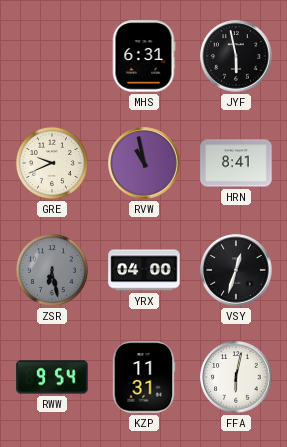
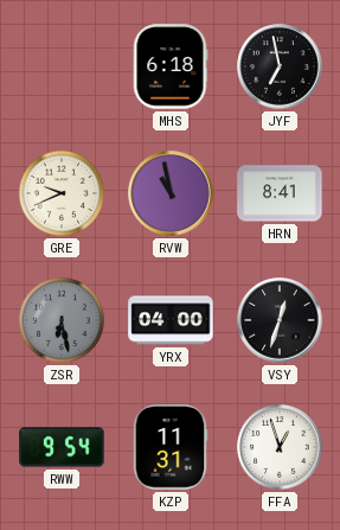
MHS: 6:31 -> 6:18 (171, 66)
JYF: 5:58 -> 6:58 (280, 66)
FFA: 6:02 -> 12:57 (280, 447)
